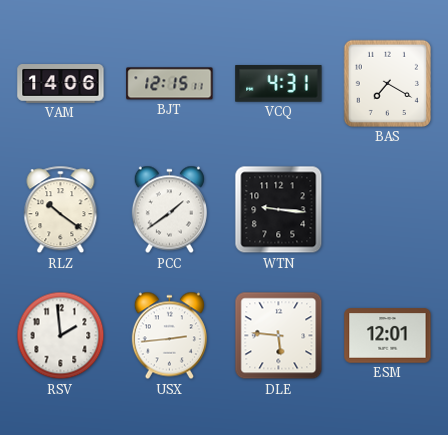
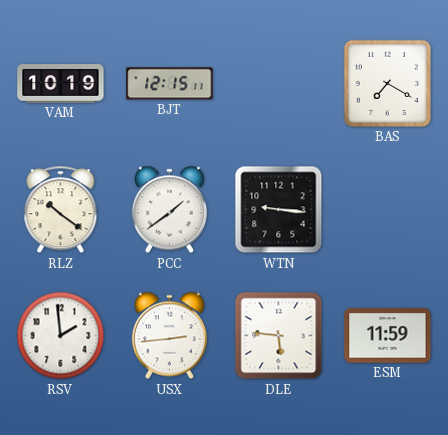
VAM: 14:06 -> 10:19 (61, 84)
VCQ: 4:31 -> none (279, 84)
ESM: 12:01 -> 11:59 (388, 336)
